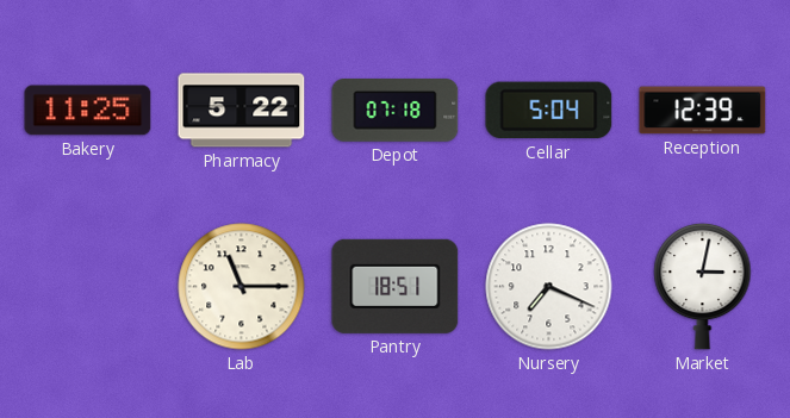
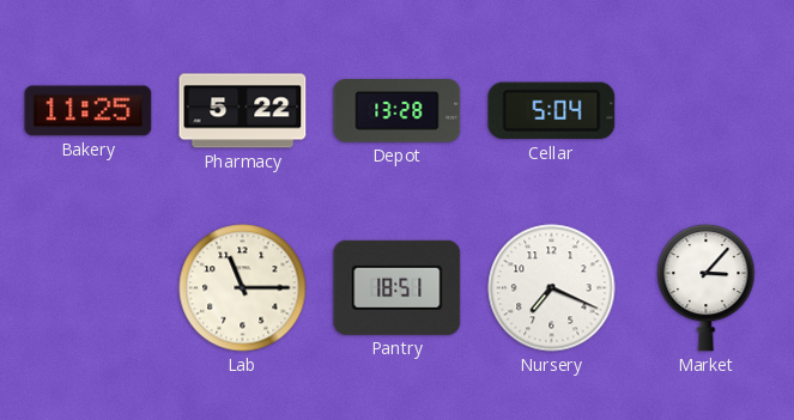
Depot: 07:18 -> 13:28 (398, 111)
Reception: 12:39 -> none (703, 111)
Market: 3:02 -> 3:07 (707, 287)
